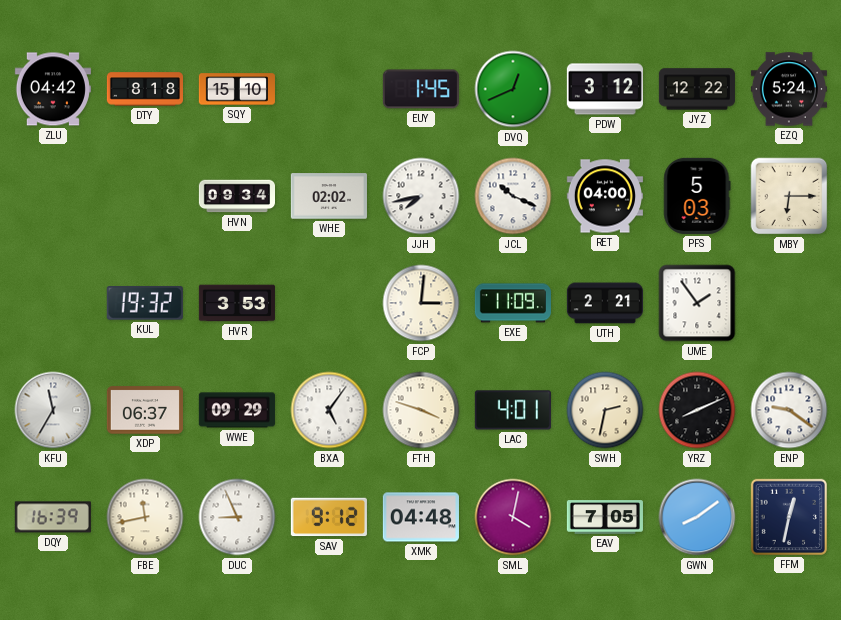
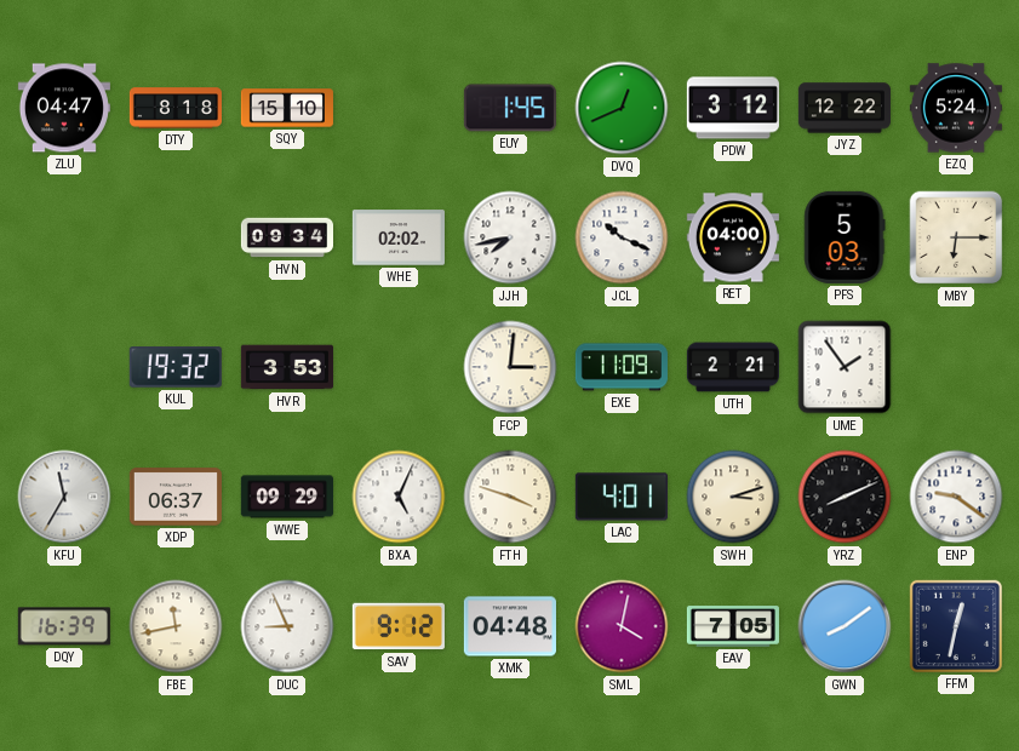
ZLU: 04:42 -> 04:47 (64, 108)
BXA: 5:06 -> 5:04 (399, 497)
SWH: 2:32 -> 3:12 (733, 497)
